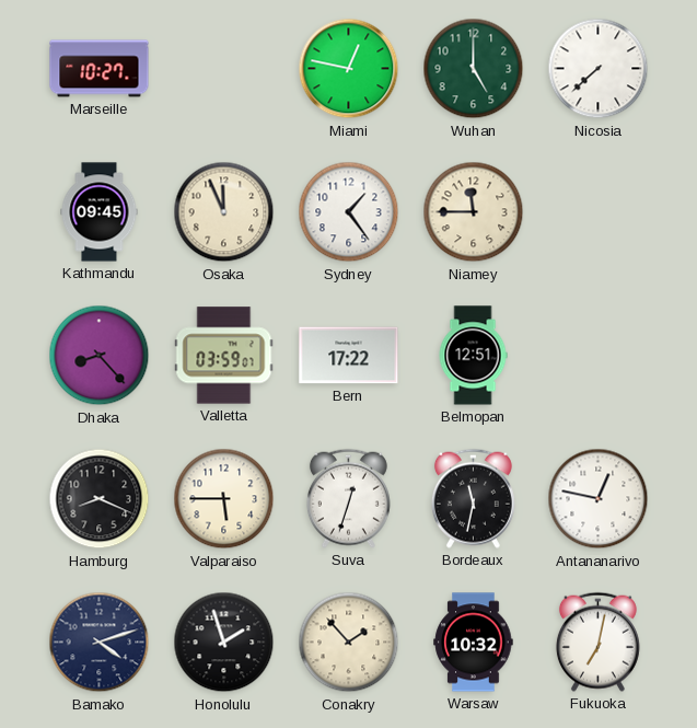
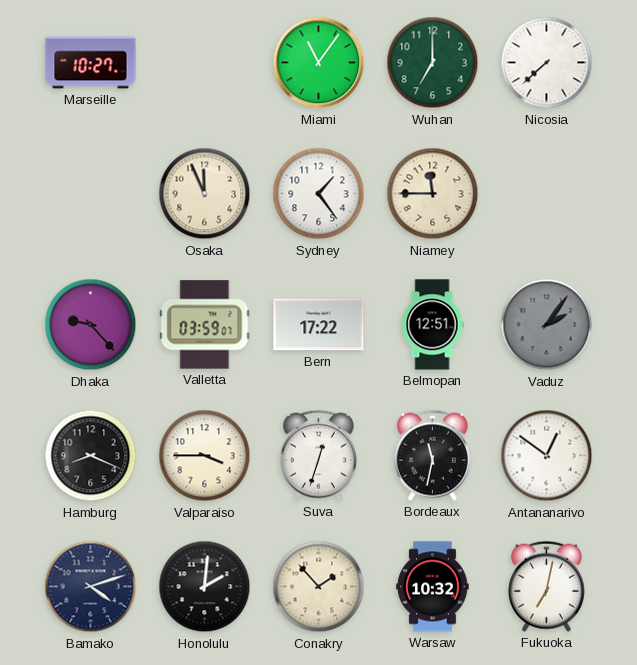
Miami: 12:47 -> 11:06 (319, 63)
Wuhan: 5:00 -> 7:00 (433, 63)
Kathmandu: 09:45 -> none (100, 212)
Dhaka: 8:23 -> 9:23 (91, 325)
Vaduz: none -> 2:06 (547, 325)
Valparaiso: 5:45 -> 3:45 (205, 456)
Antananarivo: 12:47 -> 12:51 (547, 456)
Honolulu: 1:57 -> 2:01 (205, 587)
